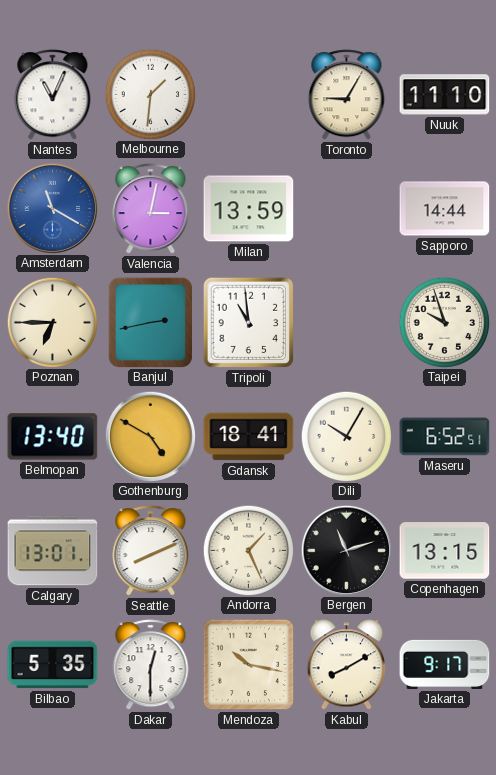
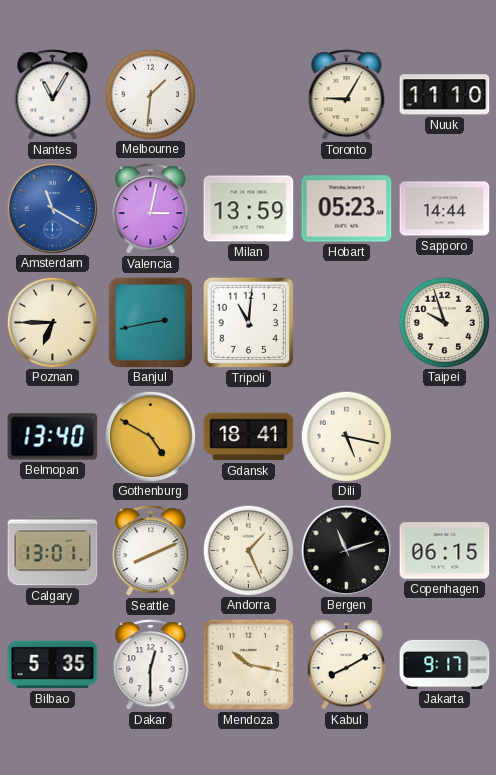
Nantes: 11:04 -> 11:05 (53, 95)
Hobart: none -> 05:23 (347, 209)
Tripoli: 10:59 -> 11:01 (249, 323)
Dili: 10:05 -> 5:17 (346, 436)
Maseru: 6:52 -> none (445, 437)
Copenhagen: 13:15 -> 06:15 (445, 551)
